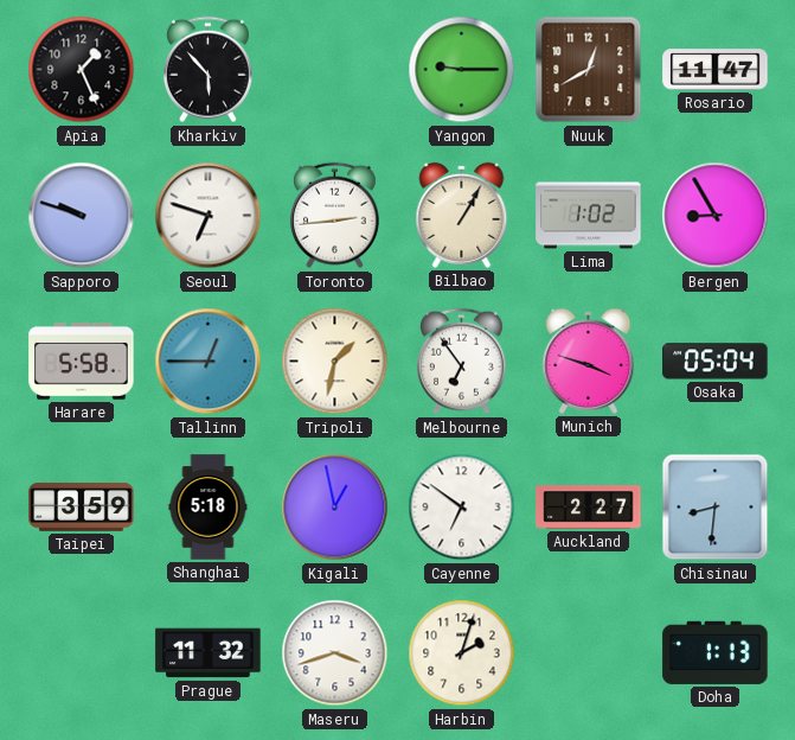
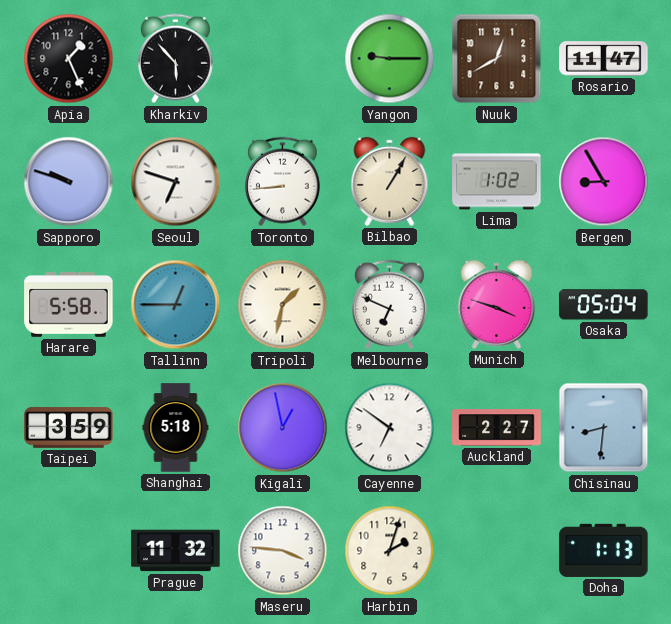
Toronto: 2:44 -> 8:44 (282, 182)
Melbourne: 6:54 -> 6:49 (389, 305)
Maseru: 3:42 -> 3:46 (283, 551)
